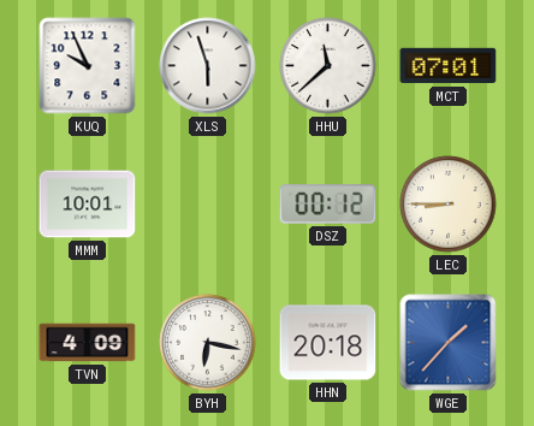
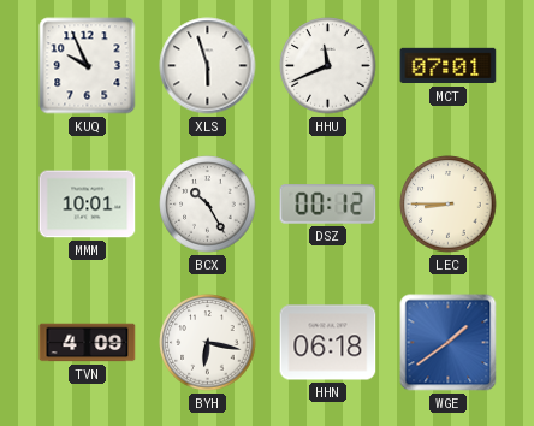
HHU: 11:38 -> 11:41 (328, 66)
BCX: none -> 10:25 (208, 205)
HHN: 20:18 -> 06:18 (328, 343)
WGE: 1:37 -> 1:39 (449, 343)
